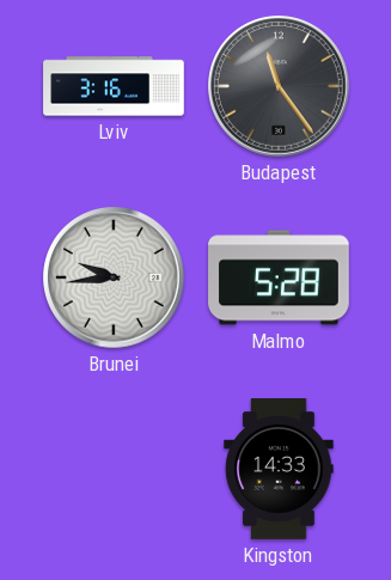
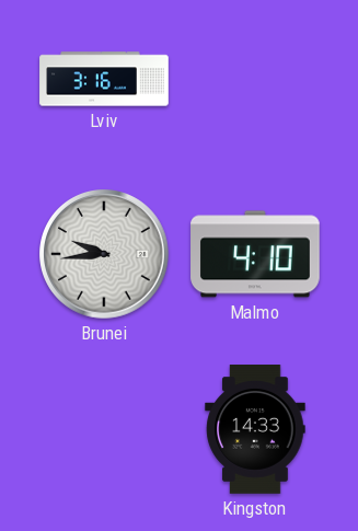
Budapest: 11:24 -> none (280, 87)
Malmo: 5:28 -> 4:10 (255, 254)
